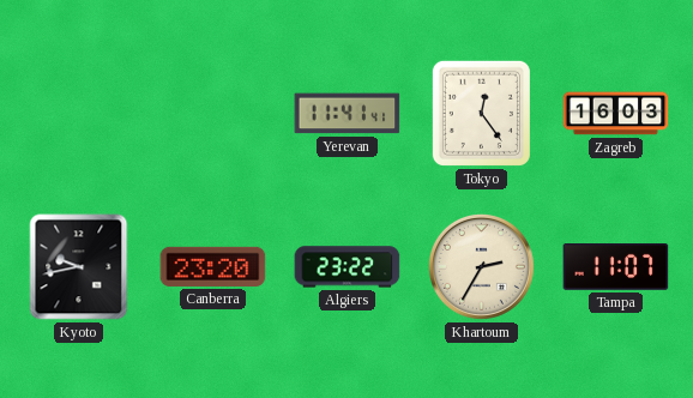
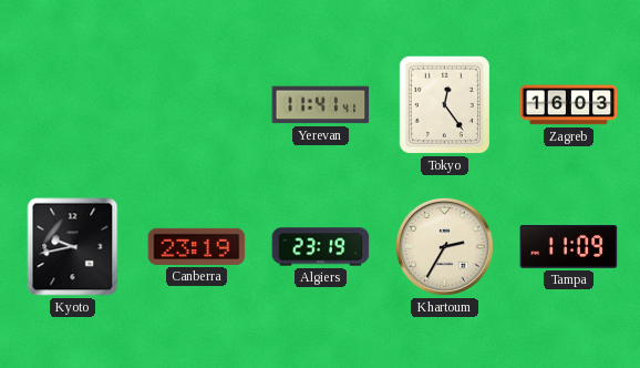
Canberra: 23:20 -> 23:19 (197, 246)
Algiers: 23:22 -> 23:19 (321, 247)
Tampa: 11:07 -> 11:09 (569, 247)
